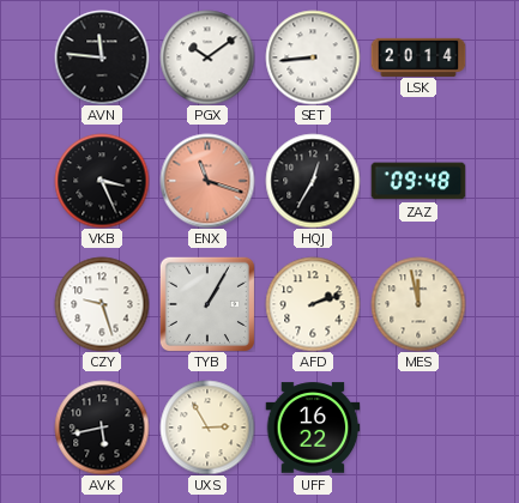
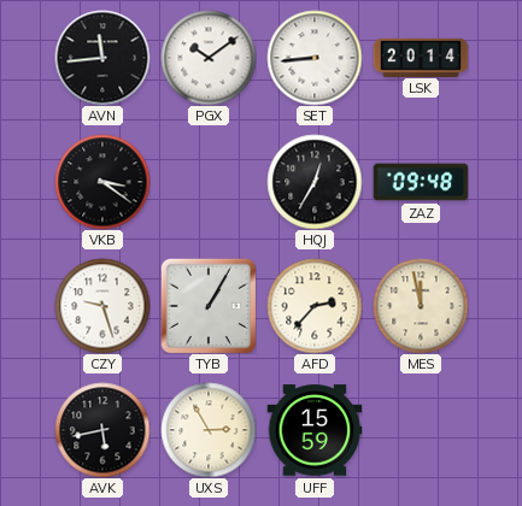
AVN: 11:46 -> 11:44 (102, 58)
VKB: 3:26 -> 3:21 (102, 182)
ENX: 11:18 -> none (207, 181)
AFD: 2:12 -> 2:37 (315, 306)
UFF: 16:22 -> 15:59 (315, 430)
